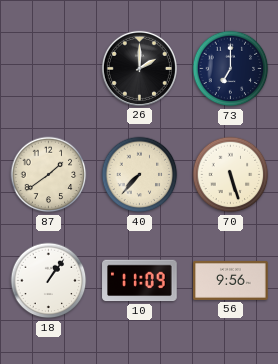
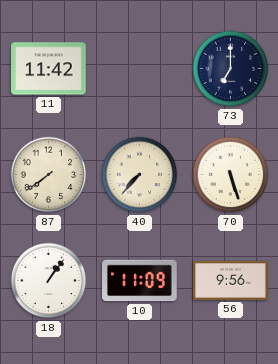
11: none -> 11:42 (49, 69)
26: 2:00 -> none (139, 68)
87: 1:39 -> 7:39 (49, 175)
